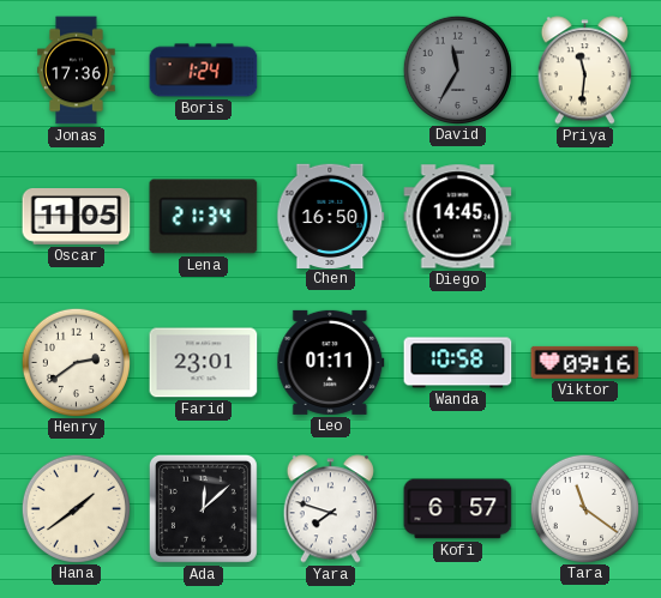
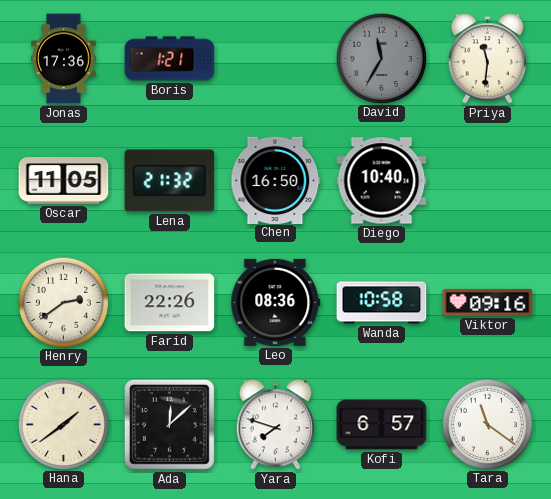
Boris: 1:24 -> 1:21 (170, 59)
Lena: 21:34 -> 21:32 (170, 181)
Diego: 14:45 -> 10:40 (382, 181)
Farid: 23:01 -> 22:26 (170, 303)
Leo: 01:11 -> 08:36 (276, 302)
